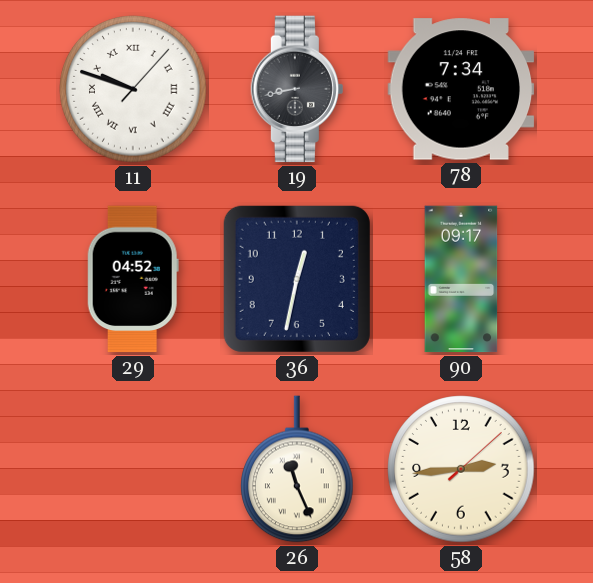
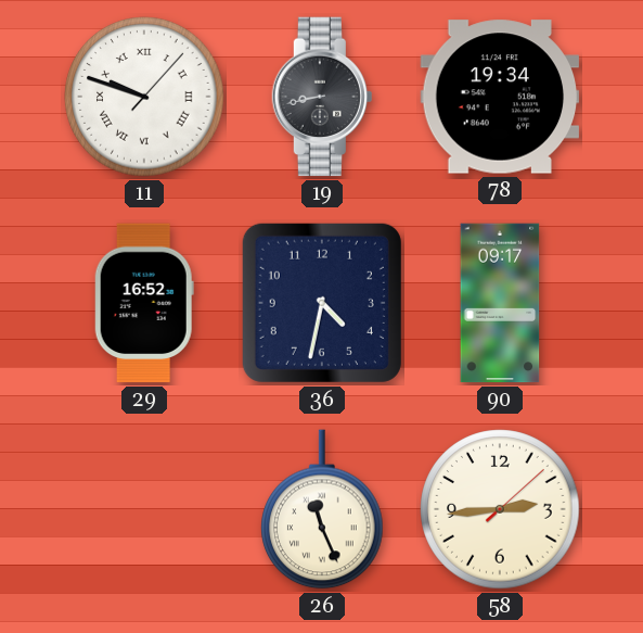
78: 7:34 -> 19:34 (500, 97)
29: 04:52 -> 16:52 (144, 303)
36: 12:32 -> 4:32 (322, 303)
